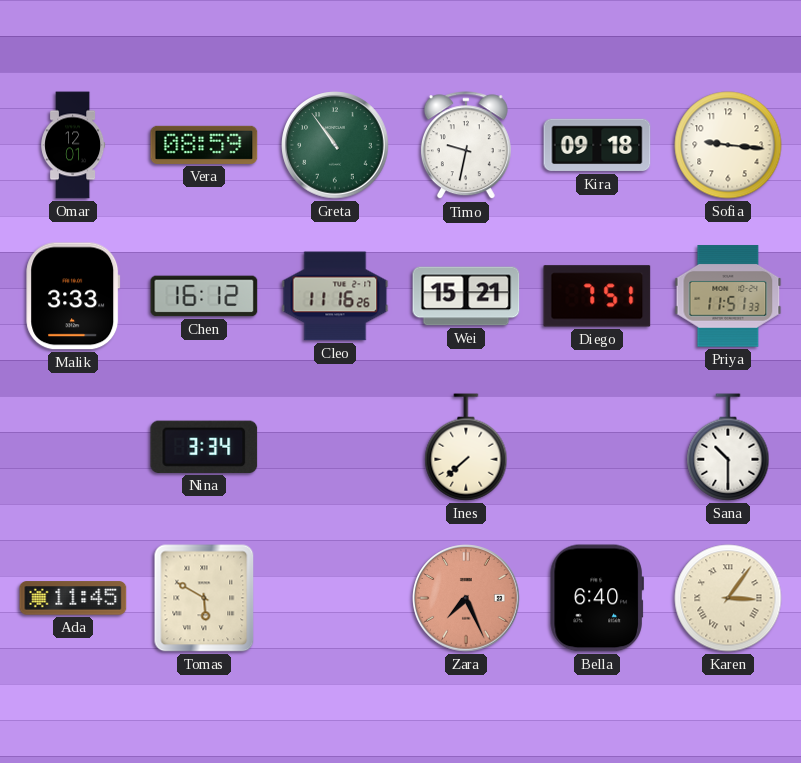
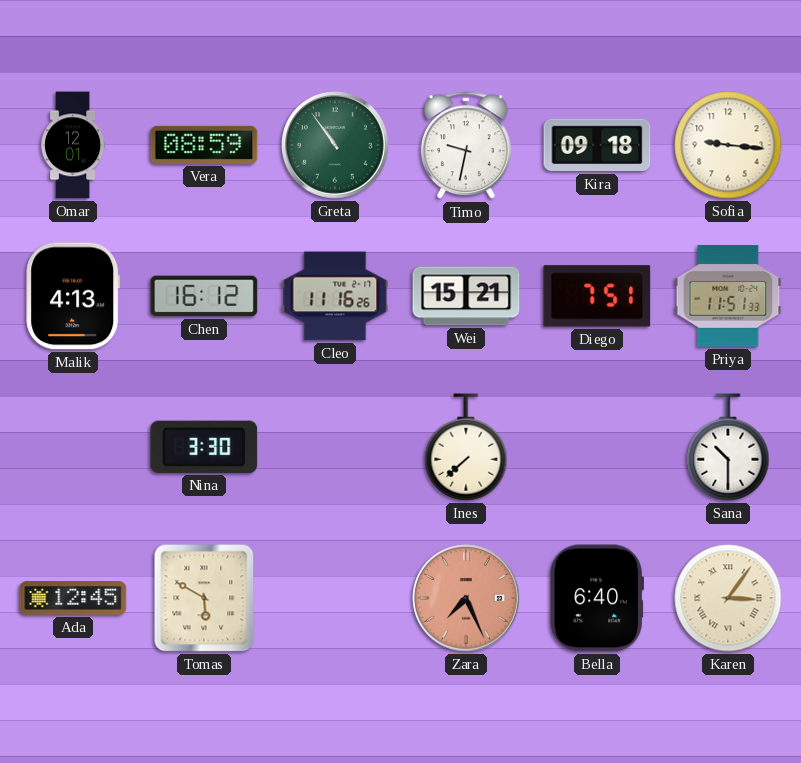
Malik: 3:33 -> 4:13 (73, 296)
Nina: 3:34 -> 3:30 (204, 447)
Ada: 11:45 -> 12:45 (73, 598)
